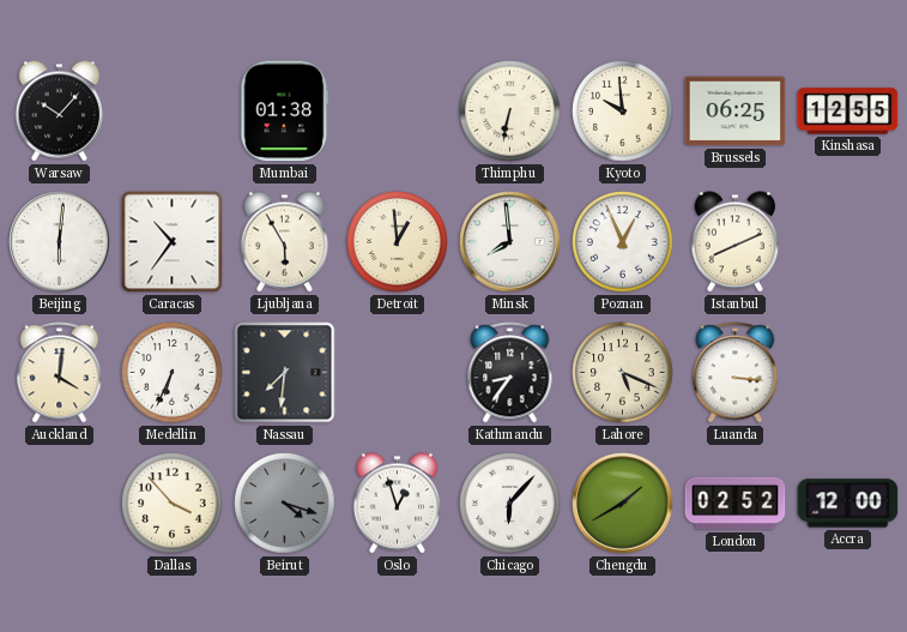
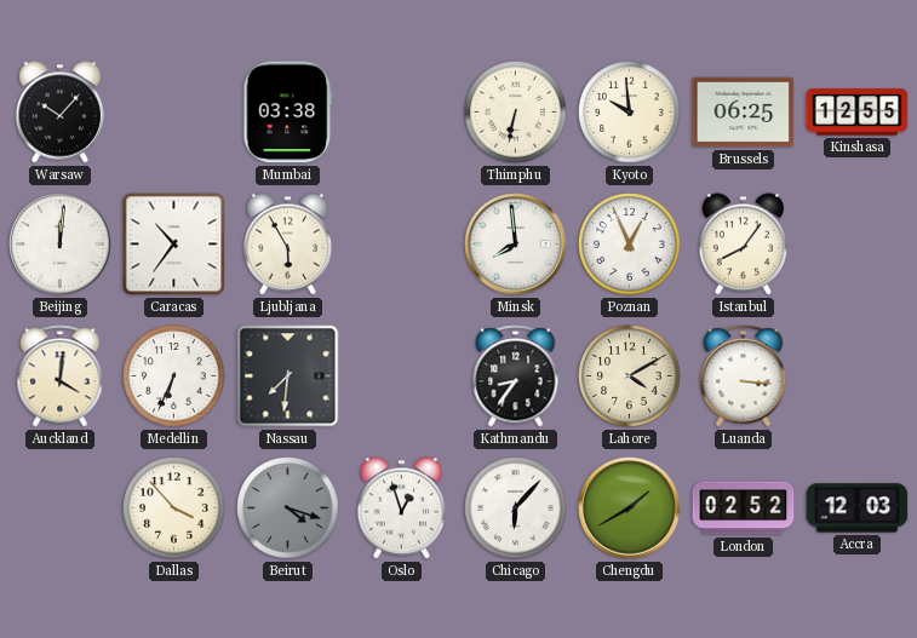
Mumbai: 01:38 -> 03:38 (288, 113)
Beijing: 6:01 -> 12:01 (61, 245)
Detroit: 12:59 -> none (398, 242)
Istanbul: 8:11 -> 8:06 (744, 245)
Lahore: 5:19 -> 4:10 (630, 377)
Accra: 12:00 -> 12:03 (858, 508)
